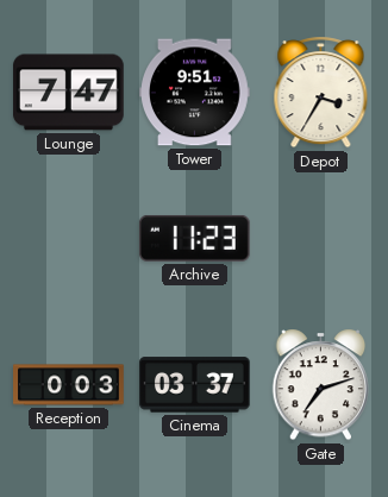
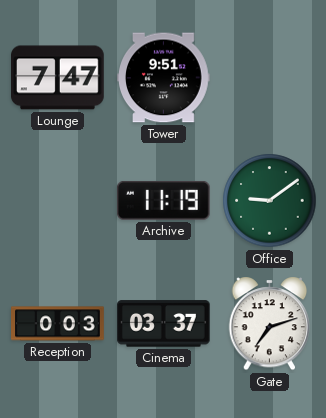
Depot: 3:35 -> none (321, 93)
Archive: 11:23 -> 11:19 (163, 200)
Office: none -> 9:09 (270, 201)
